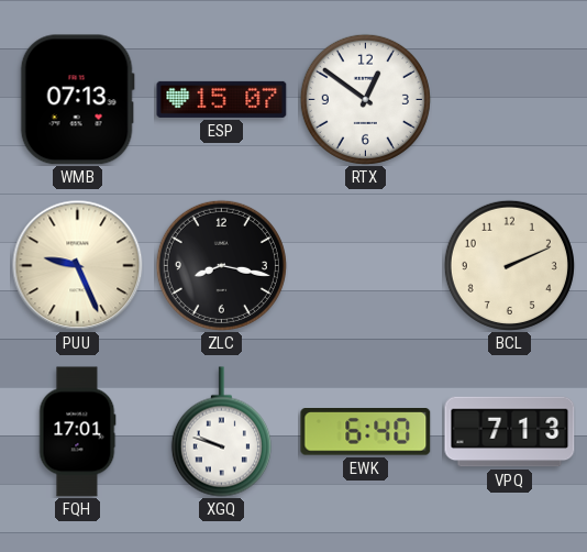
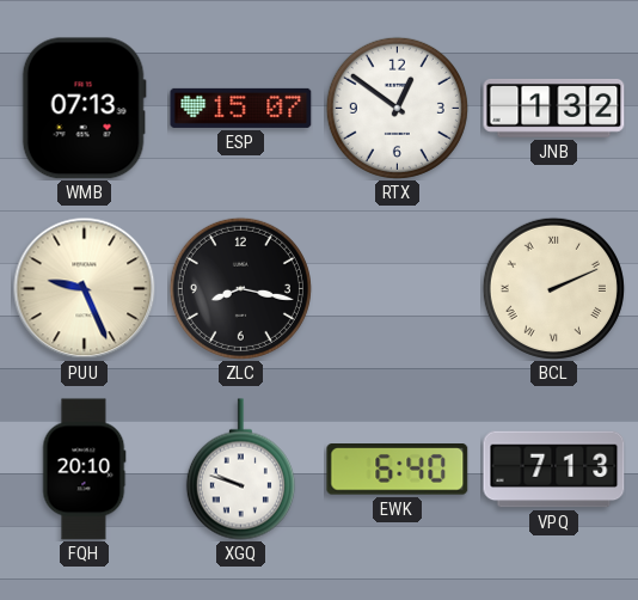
JNB: none -> 1:32 (554, 109)
BCL numerals: Arabic -> Roman (553, 288)
FQH: 17:01 -> 20:10 (84, 470)
